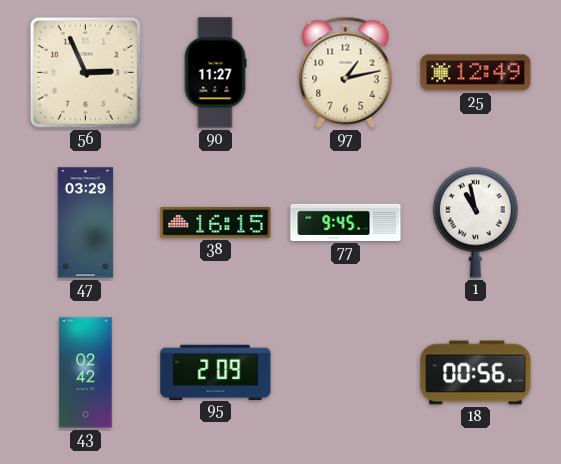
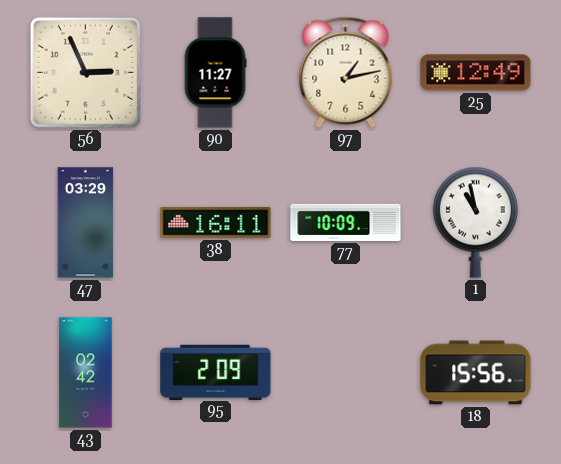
38: 16:15 -> 16:11 (216, 222)
77: 9:45 -> 10:09 (346, 222)
18: 00:56 -> 15:56 (476, 373)
